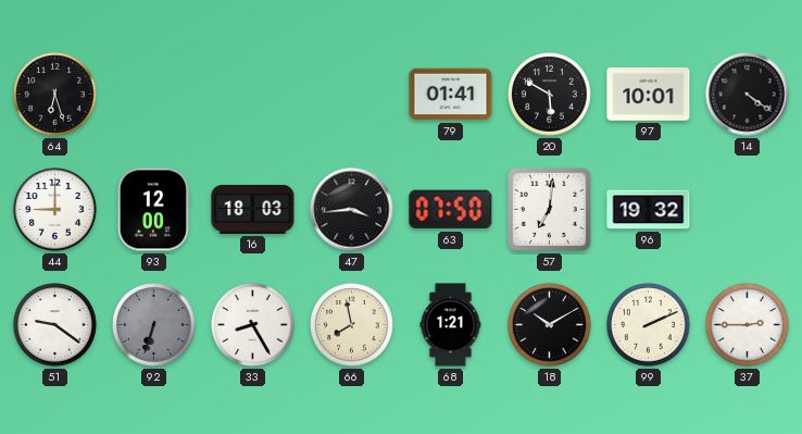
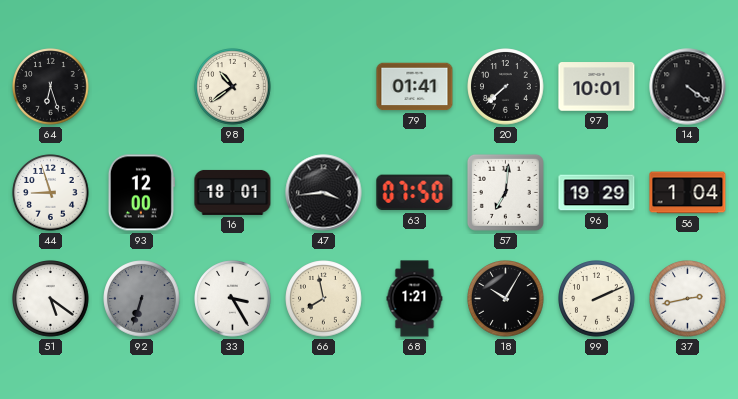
98: none -> 10:39 (233, 87)
20: 5:50 -> 7:38 (506, 87)
44: 9:00 -> 8:57 (51, 193)
16: 18:03 -> 18:01 (233, 192)
96: 19:32 -> 19:29 (597, 193)
56: none -> 1:04 (688, 193)
51: 9:21 -> 5:21 (51, 299)
33: 8:25 -> 3:25 (233, 299)
18: 10:10 -> 10:05 (506, 299)
37: 2:45 -> 2:43 (688, 299)
